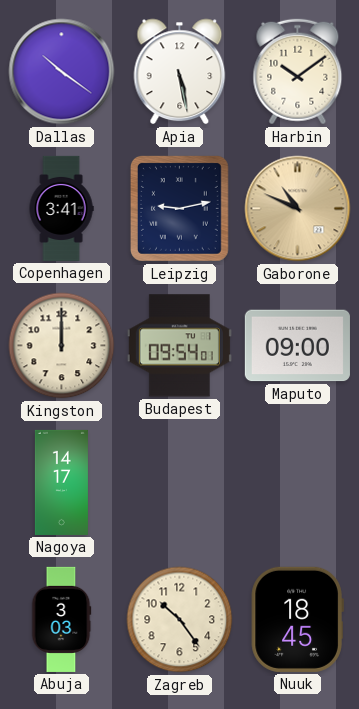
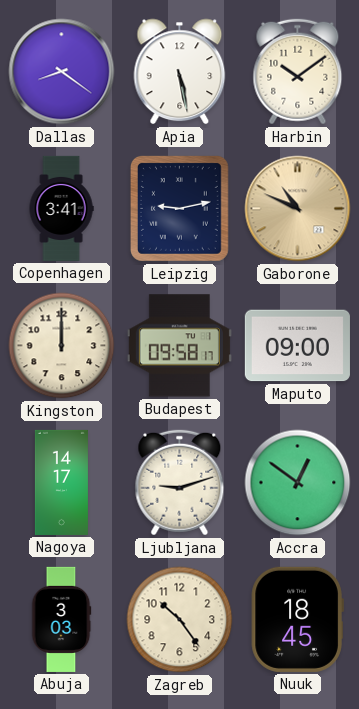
Dallas: 10:21 -> 8:21 (62, 72)
Budapest: 09:54 -> 09:58 (179, 346)
Ljubljana: none -> 9:12 (180, 483)
Accra: none -> 12:51 (298, 483)
